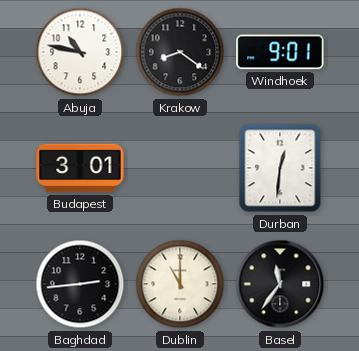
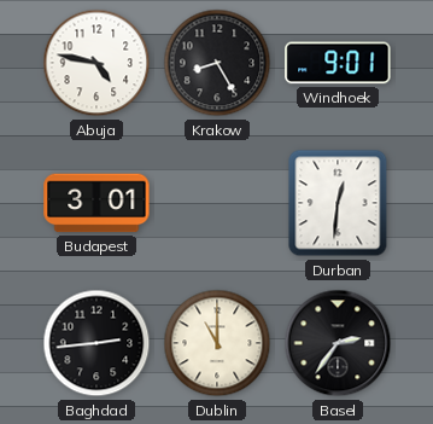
Abuja: 10:47 -> 4:47 (96, 63)
Krakow: 8:21 -> 8:25 (217, 63)
Basel: 11:36 -> 2:36 (338, 343)
